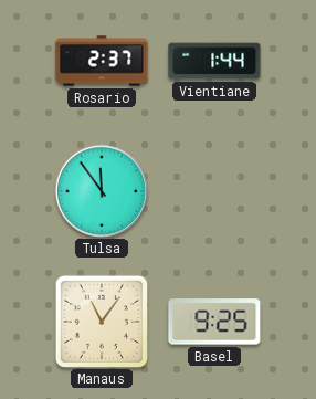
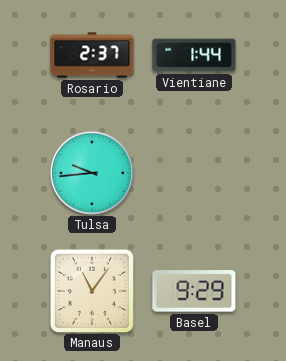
Tulsa: 11:54 -> 9:44 (91, 172)
Basel: 9:25 -> 9:29 (194, 291)
